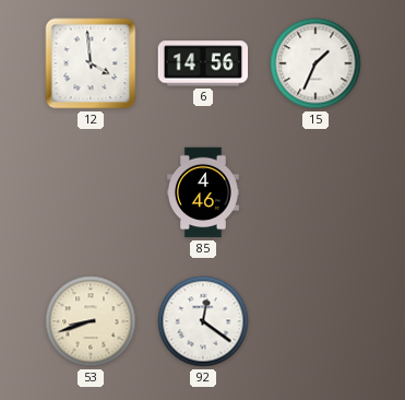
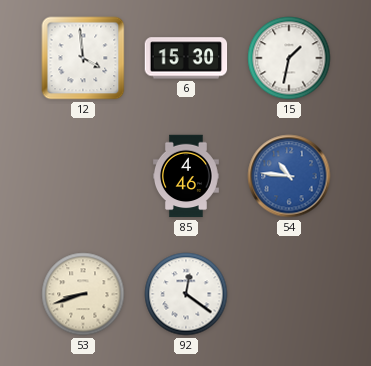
6: 14:56 -> 15:30 (186, 58)
15: 1:34 -> 1:32 (289, 58)
54: none -> 10:46 (289, 176)
